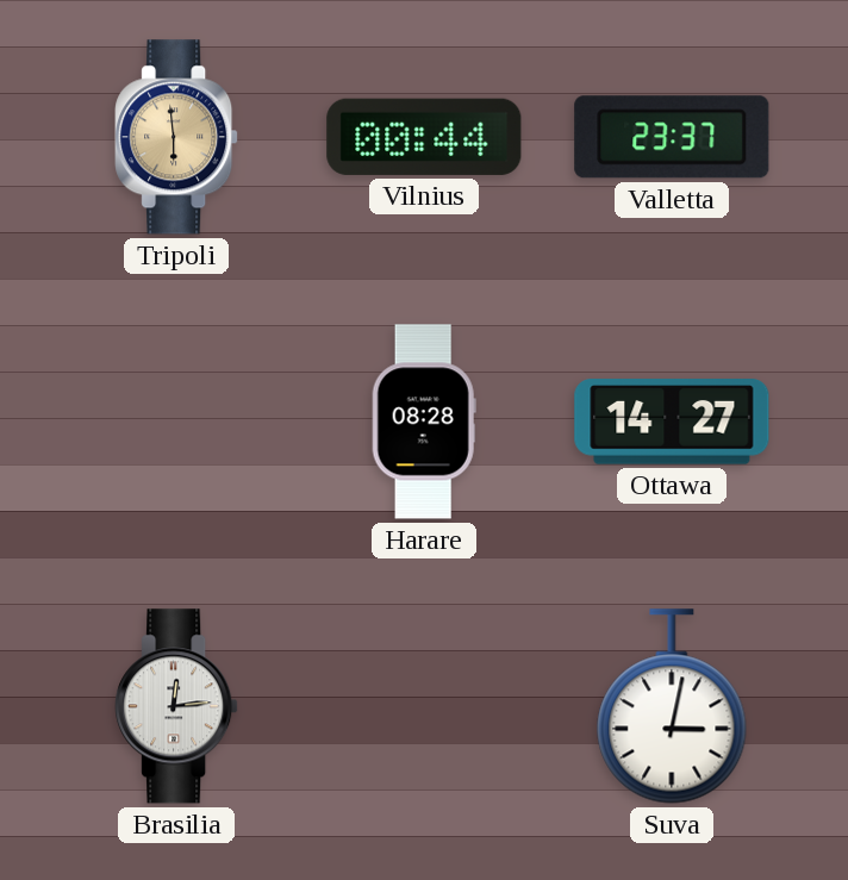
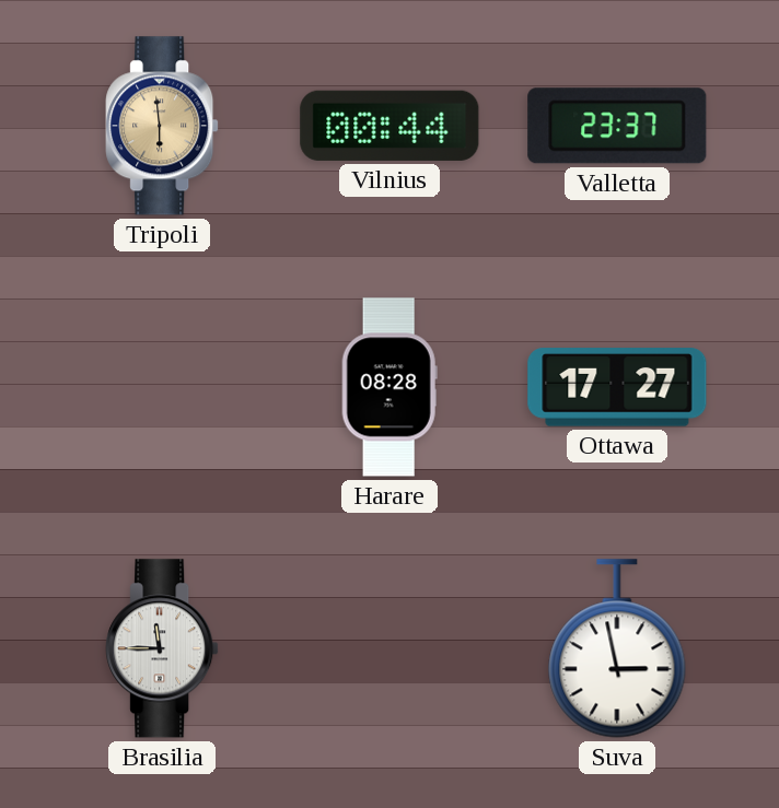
Ottawa: 14:27 -> 17:27 (617, 387)
Brasilia: 12:14 -> 11:45 (162, 648)
Suva: 3:02 -> 2:58 (617, 648)
